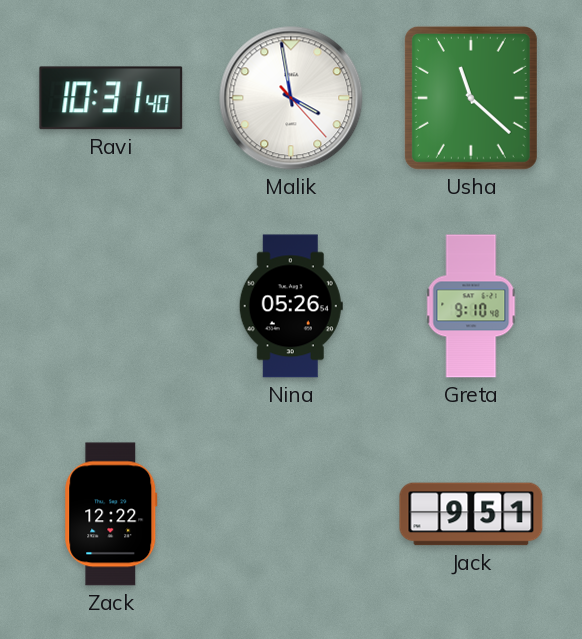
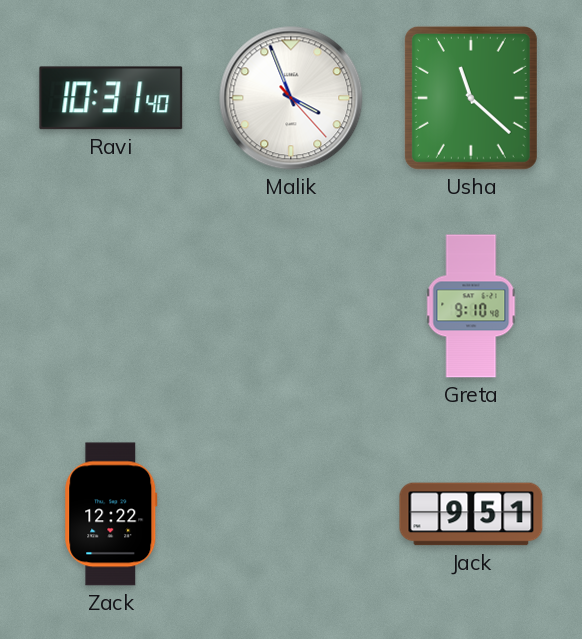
Malik: 3:58 -> 3:56 (291, 98)
Nina: 05:26 -> none (291, 306)
